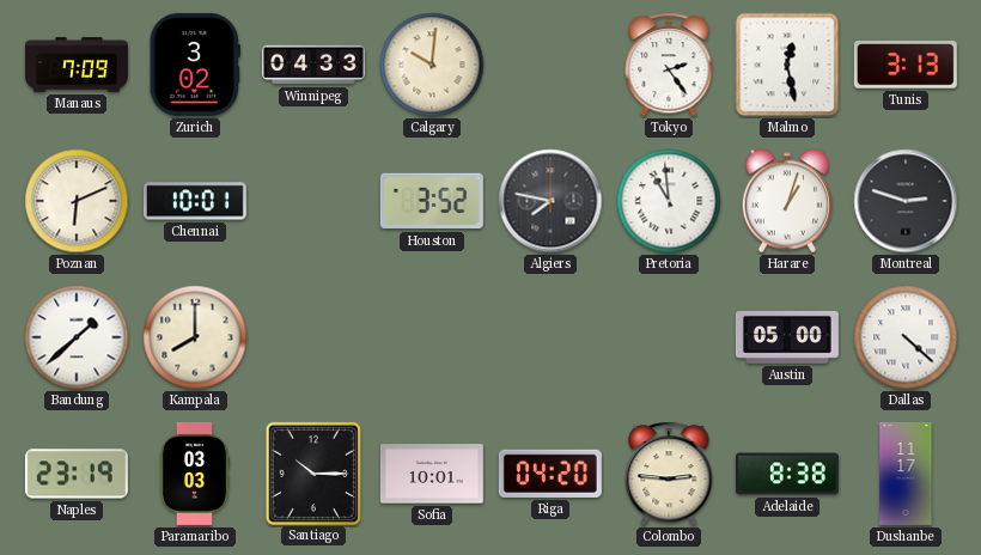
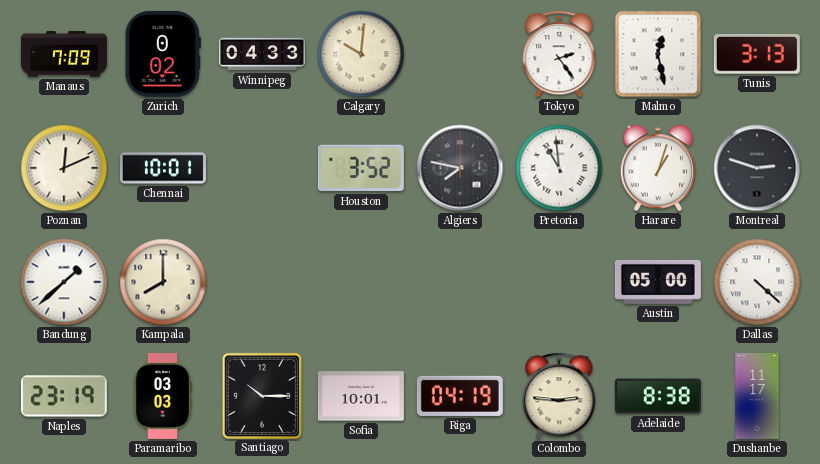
Zurich: 3:02 -> 0:02 (163, 54)
Poznan: 6:11 -> 12:11 (64, 168)
Riga: 04:20 -> 04:19 (460, 396)
